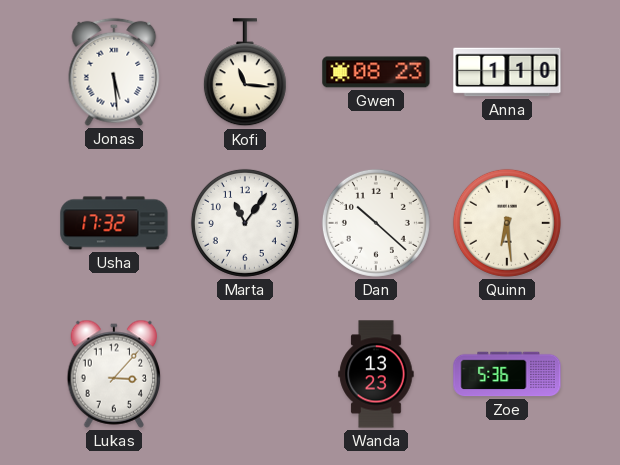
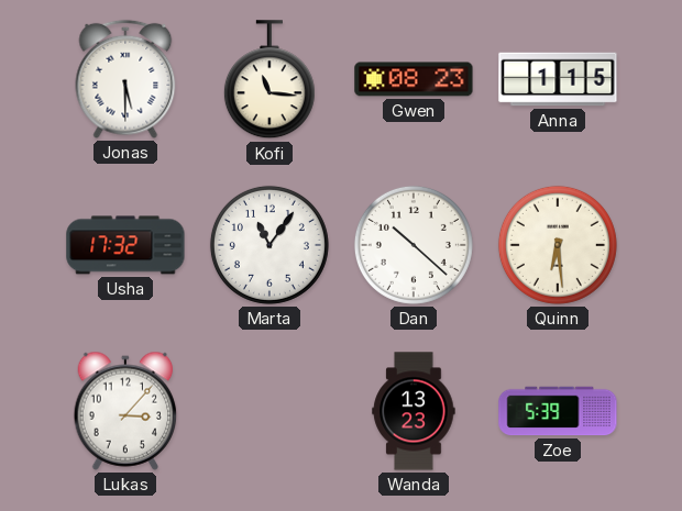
Jonas: 5:29 -> 5:30 (125, 79)
Anna: 1:10 -> 1:15 (558, 79)
Zoe: 5:36 -> 5:39 (558, 411)
